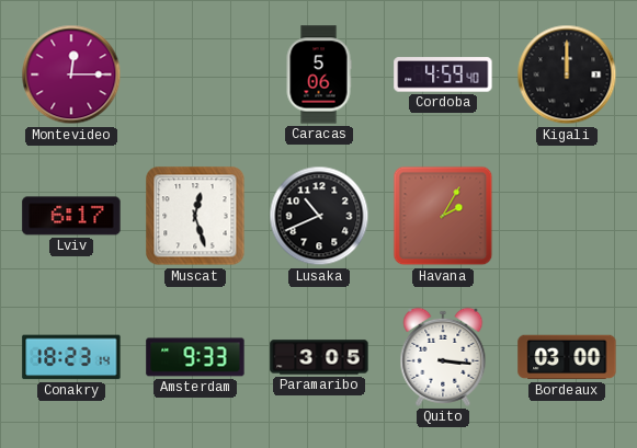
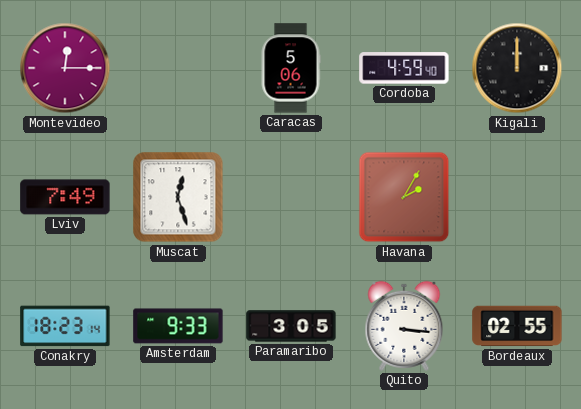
Lviv: 6:17 -> 7:49 (65, 197)
Lusaka: 10:41 -> none (319, 216)
Bordeaux: 03:00 -> 02:55 (517, 326)
